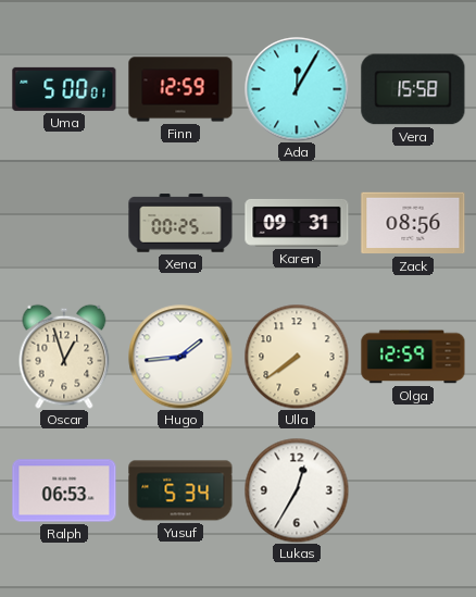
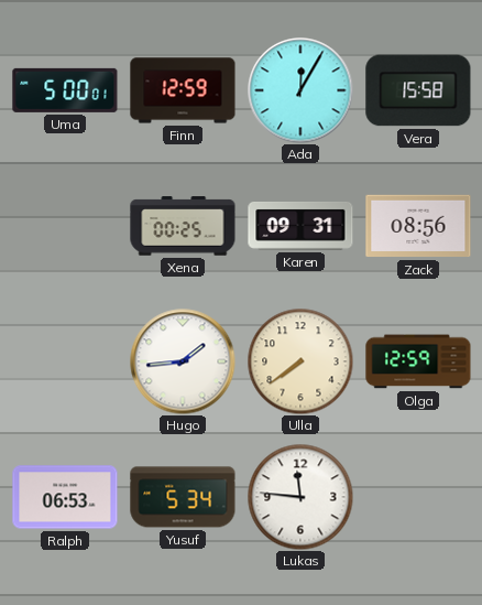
Oscar: 12:57 -> none (64, 357)
Lukas: 12:35 -> 11:46 (300, 497)
